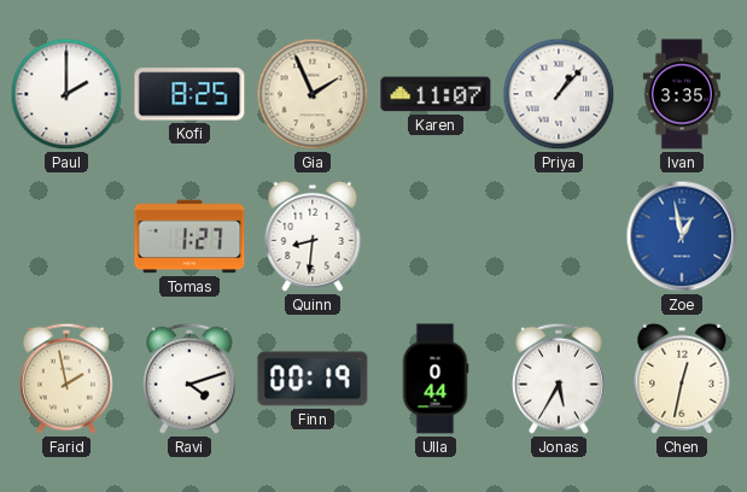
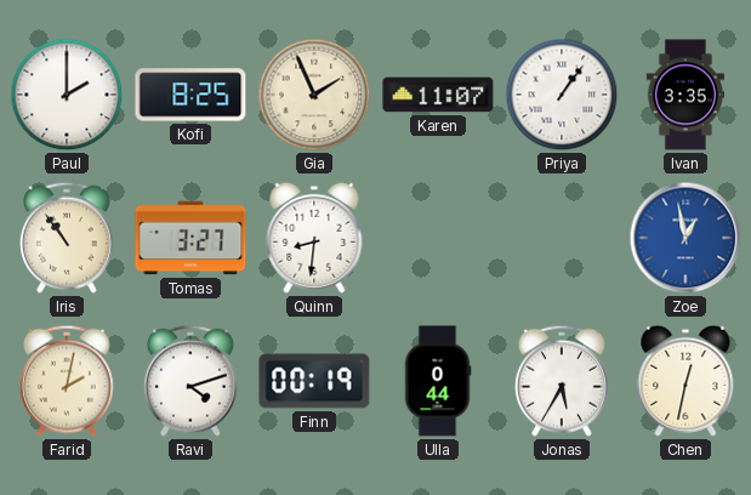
Priya: 1:07 -> 1:06 (562, 95)
Iris: none -> 10:54 (67, 238)
Tomas: 1:27 -> 3:27 (190, 238)
Farid: 1:58 -> 2:02 (67, 381)
